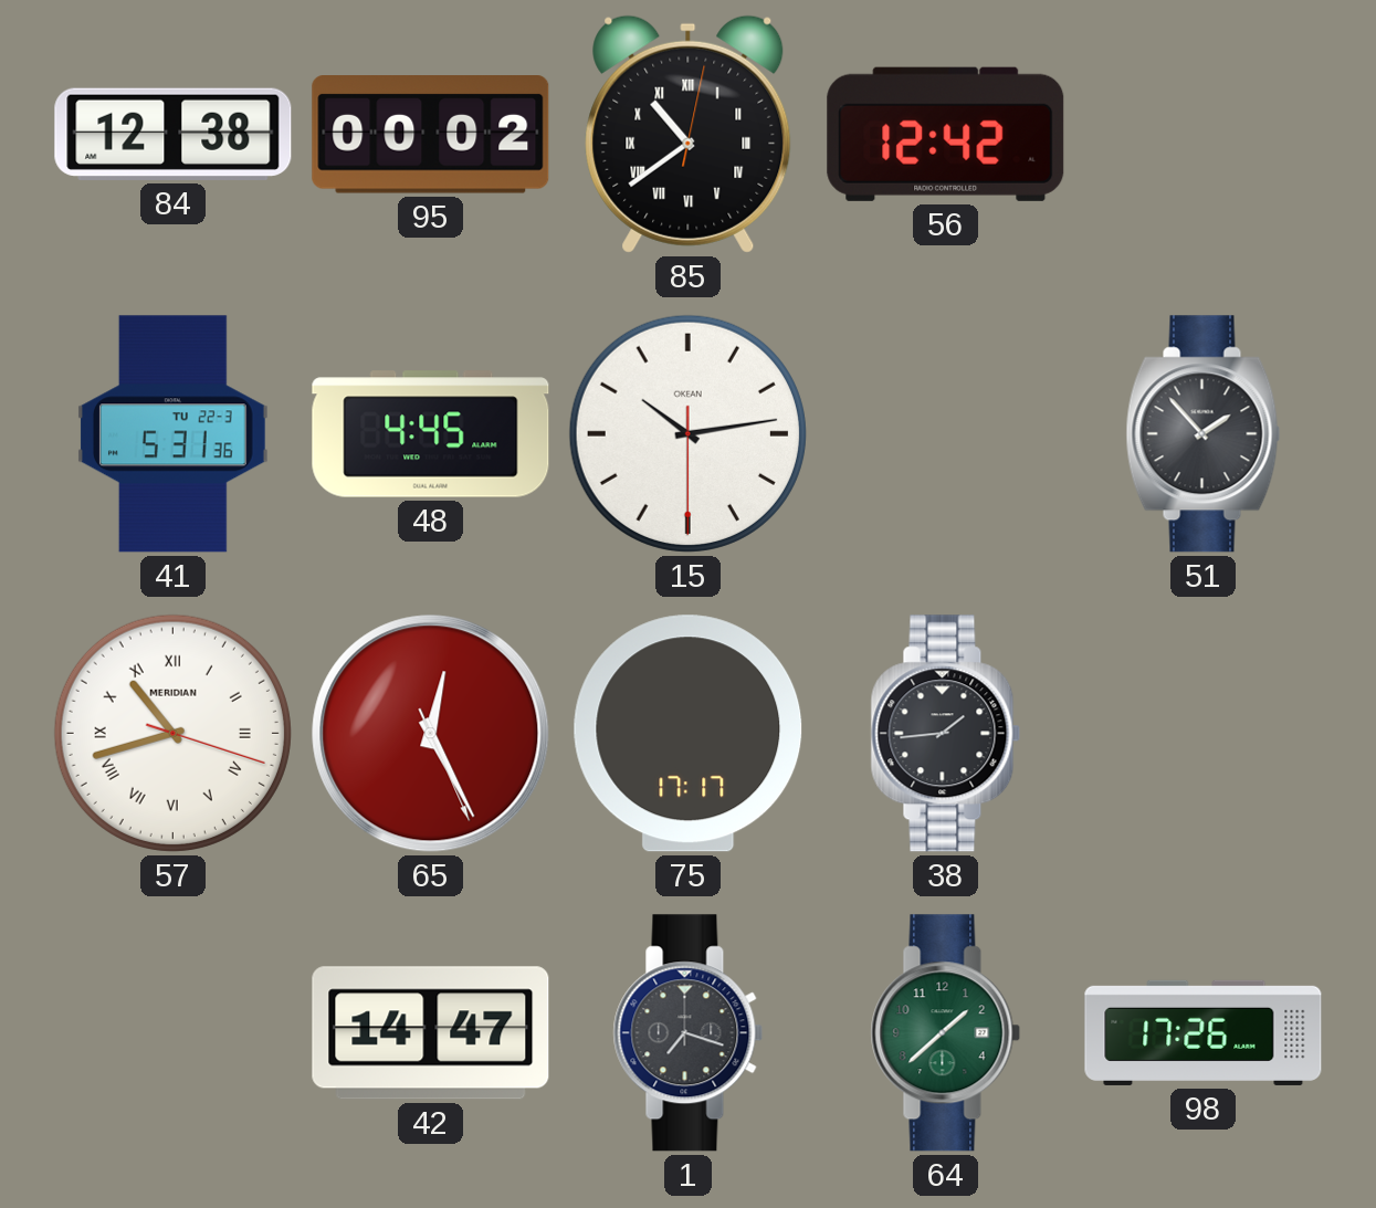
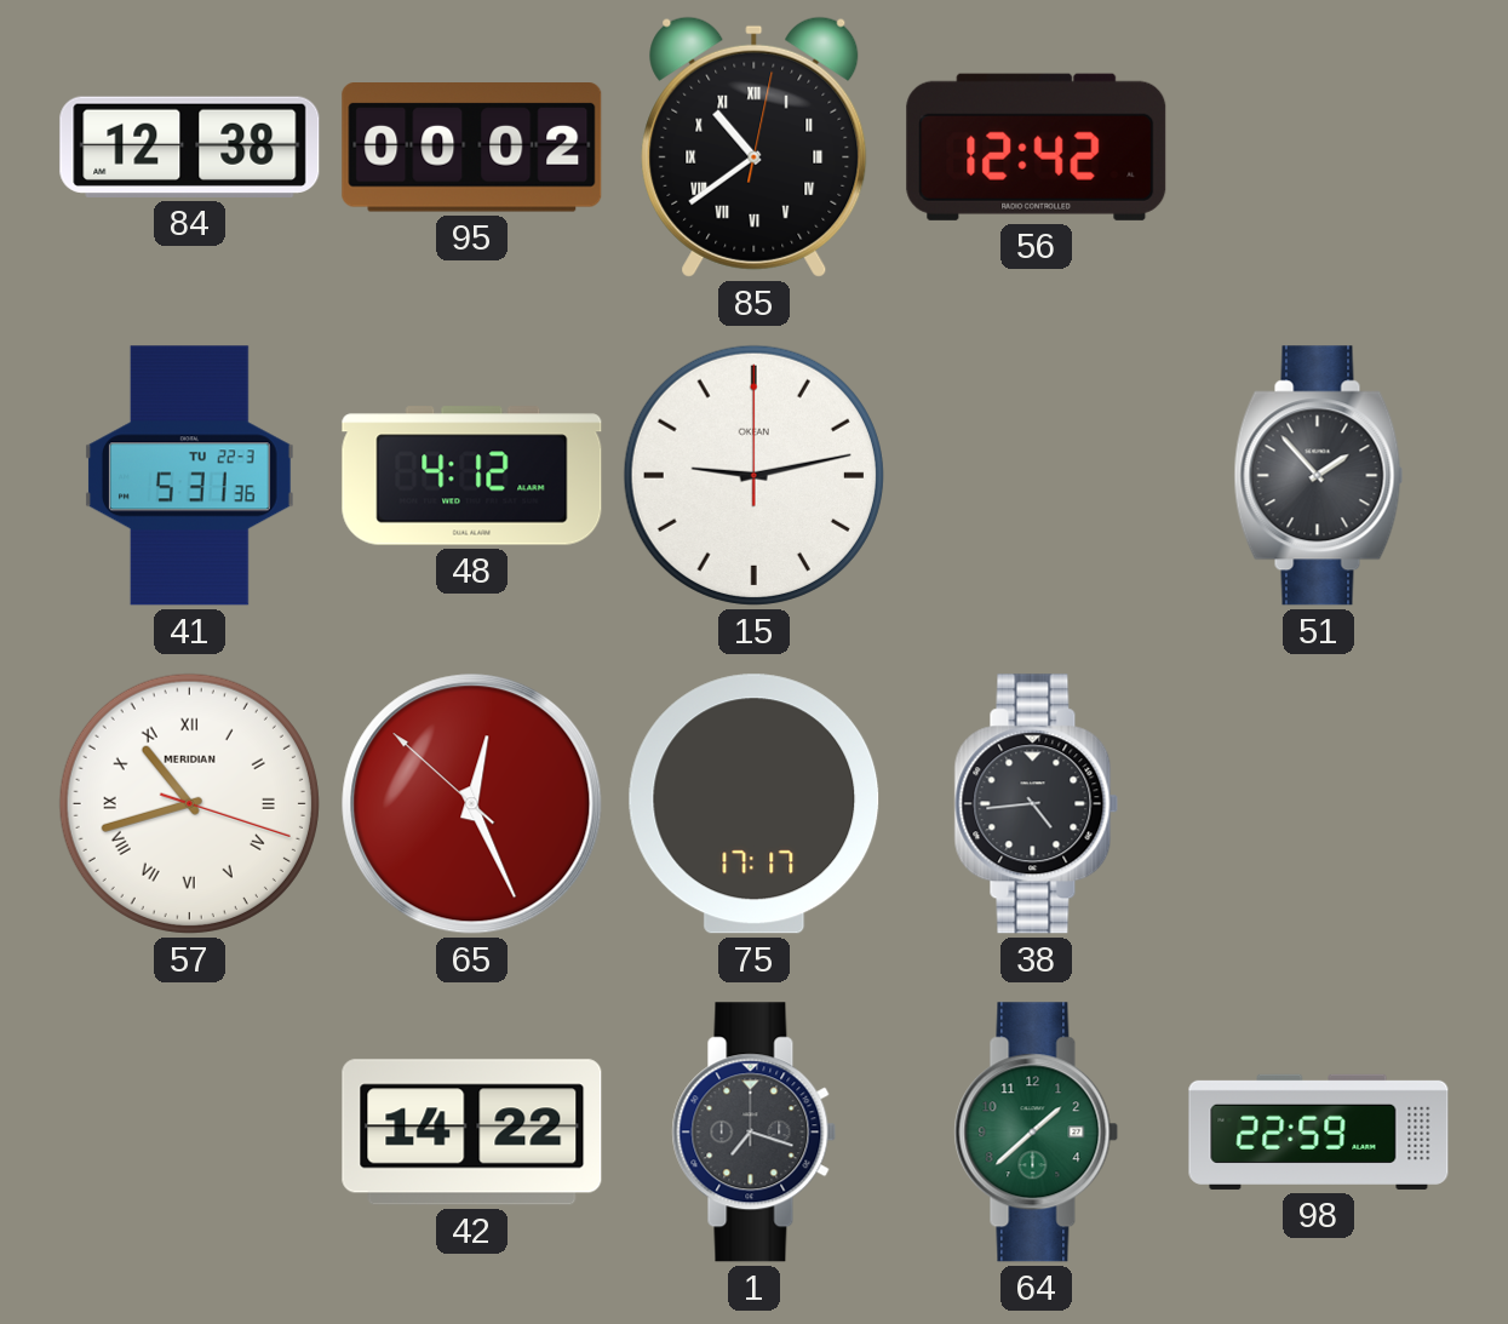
48: 4:45 -> 4:12 (472, 476)
15: 10:13 -> 9:13 (753, 475)
65: 12:25:26 -> 12:25:52 (472, 804)
38: 1:44 -> 4:44 (1037, 804)
42: 14:47 -> 14:22 (472, 1133)
98: 17:26 -> 22:59 (1319, 1131)
